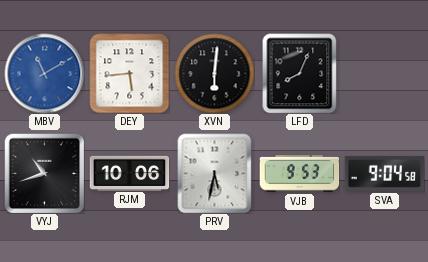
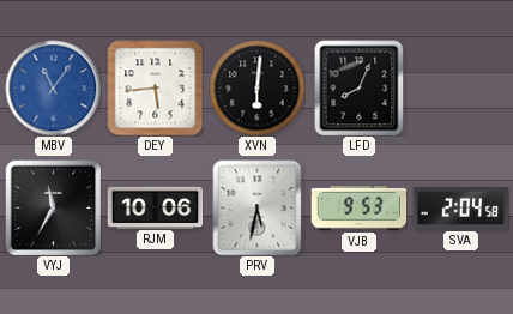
MBV: 11:10 -> 11:06 (53, 87)
VYJ: 10:42 -> 11:35 (53, 207)
SVA: 9:04 -> 2:04 (460, 207)
